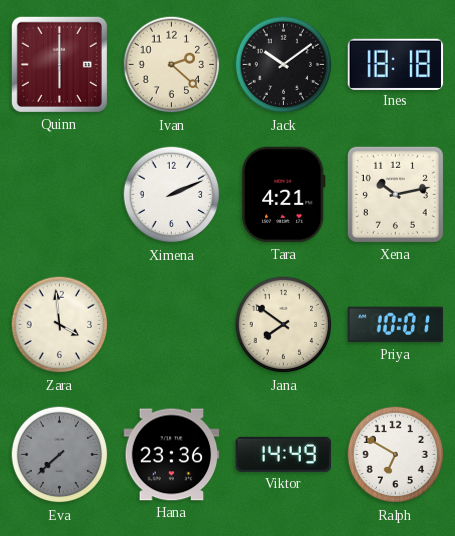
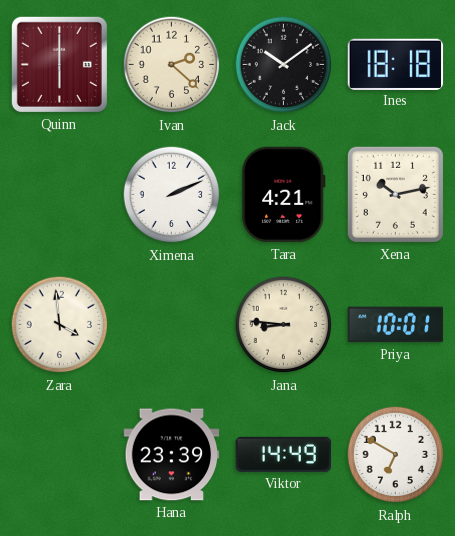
Jana: 7:51 -> 8:46 (284, 325)
Eva: 7:38 -> none (60, 455)
Hana: 23:36 -> 23:39 (172, 455)
